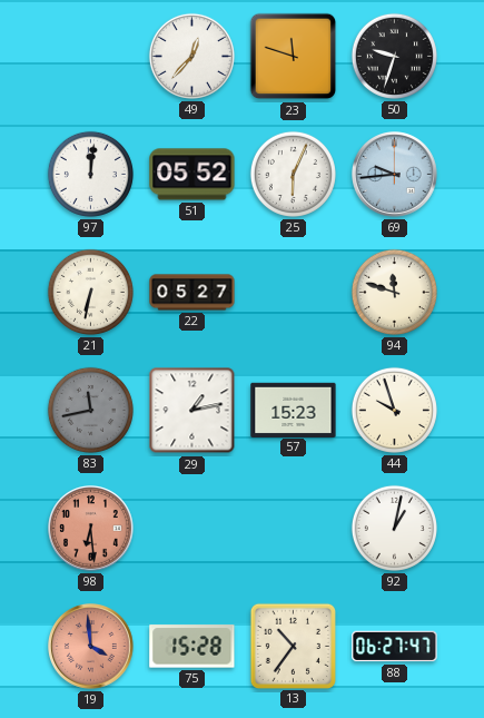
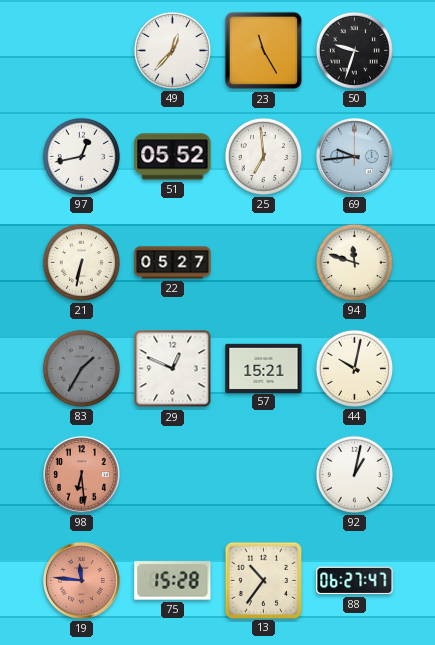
23: 11:48 -> 11:25 (264, 51)
97: 12:01 -> 12:43 (81, 156)
25: 6:04 -> 6:59 (263, 156)
83: 11:43 -> 1:35 (81, 368)
29: 1:13 -> 12:49 (173, 369)
57: 15:23 -> 15:21 (264, 368)
44: 9:57 -> 10:02 (354, 368)
19: 3:59 -> 11:46 (82, 581)
